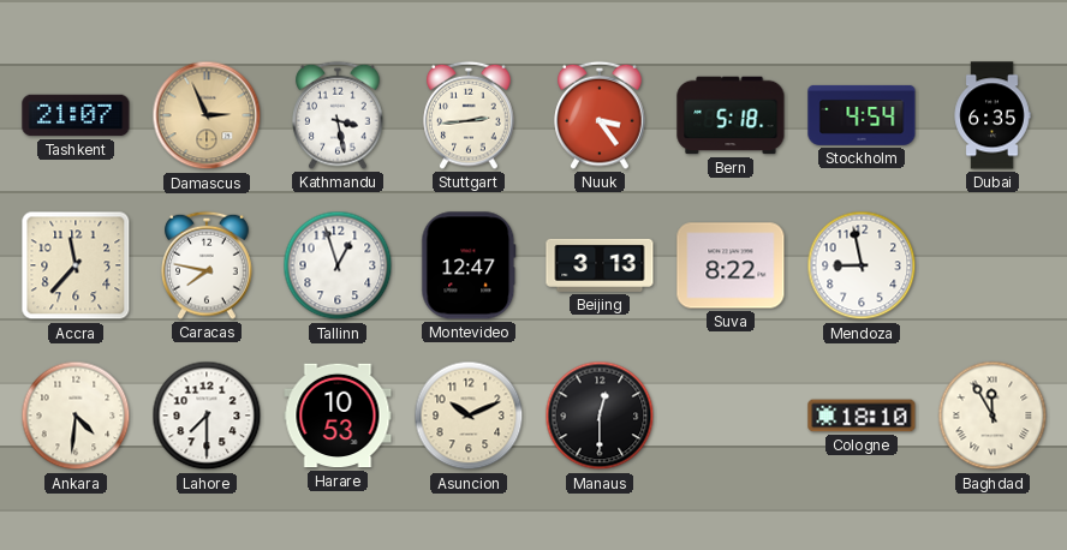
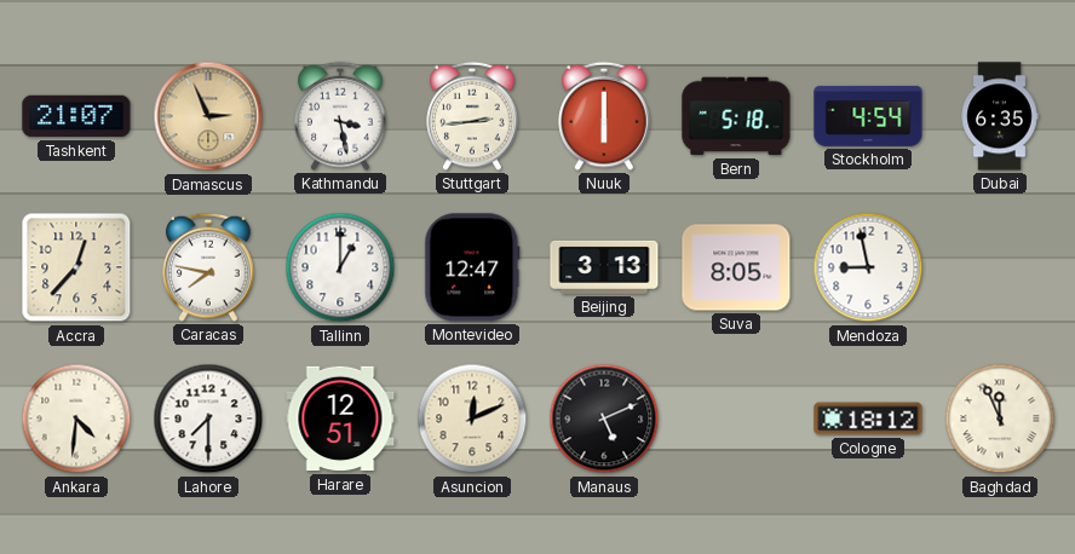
Nuuk: 3:24 -> 6:00 (604, 116)
Accra: 11:37 -> 12:37 (76, 267)
Tallinn: 12:57 -> 1:00 (340, 267)
Suva: 8:22 -> 8:05 (736, 267)
Harare: 10:53 -> 12:51 (340, 419)
Asuncion: 10:11 -> 12:11 (472, 419)
Manaus: 12:30 -> 5:11 (604, 419)
Cologne: 18:10 -> 18:12 (868, 419)
Baghdad: 11:55 -> 11:56 (1000, 419)
